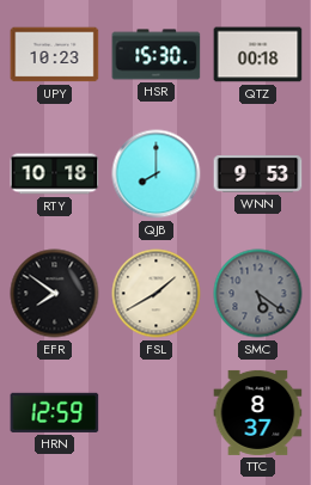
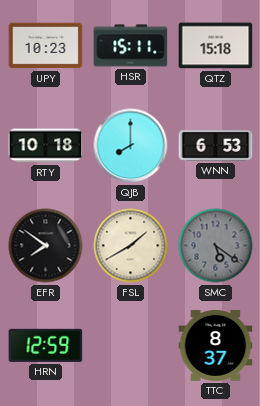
HSR: 15:30 -> 15:11 (131, 46)
QTZ: 00:18 -> 15:18 (216, 46)
WNN: 9:53 -> 6:53 (216, 146)
